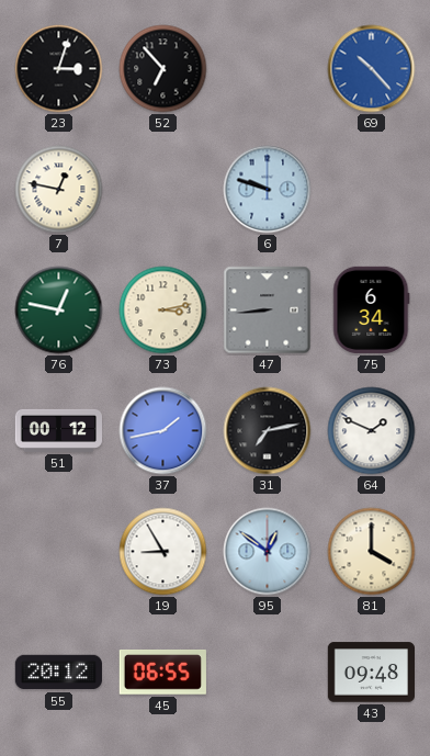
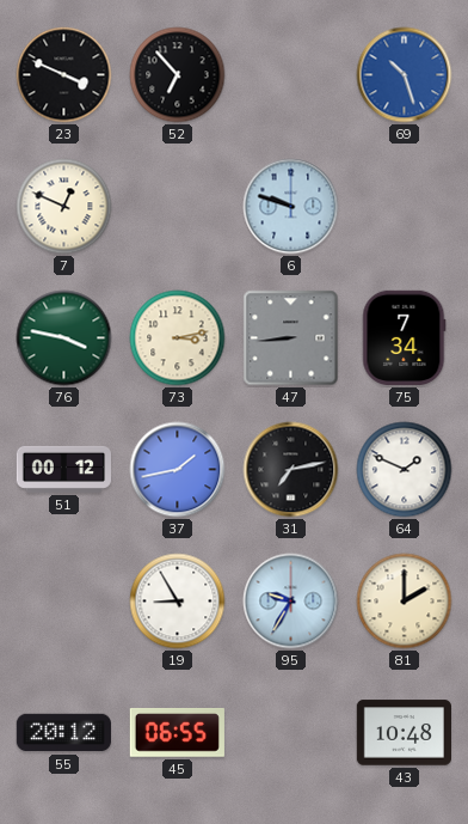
23: 3:03 -> 3:49 (64, 75)
69: 10:23 -> 10:27 (405, 75)
7: 12:47 -> 12:49 (64, 207)
76: 12:47 -> 3:47 (64, 338)
75: 6:34 -> 7:34 (405, 337)
95: 12:51 -> 9:35 (291, 602)
81: 4:00 -> 2:00 (405, 602)
43: 09:48 -> 10:48 (404, 733)
